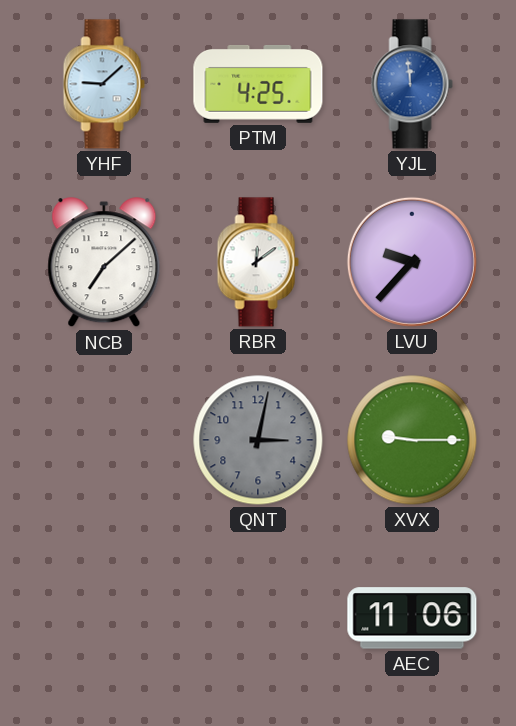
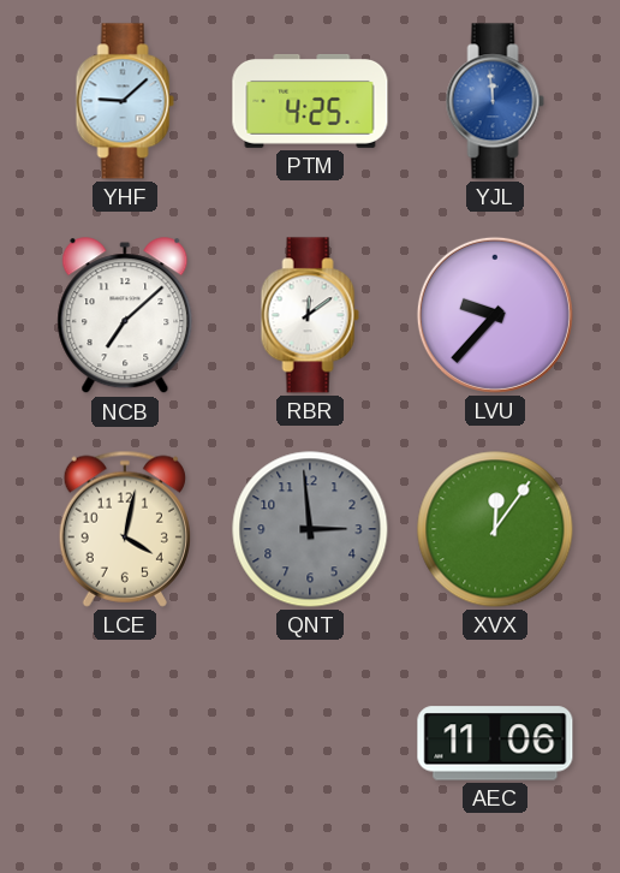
LCE: none -> 4:02 (125, 529)
QNT: 3:02 -> 2:59 (310, 529)
XVX: 9:15 -> 12:06 (495, 529)
